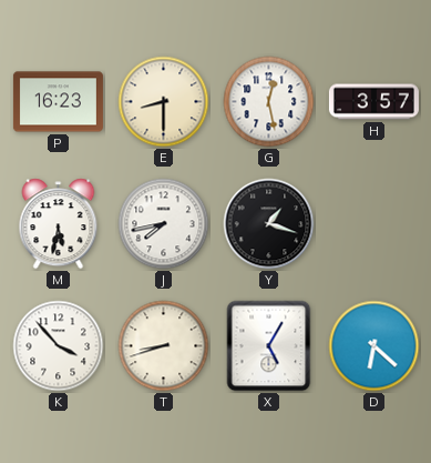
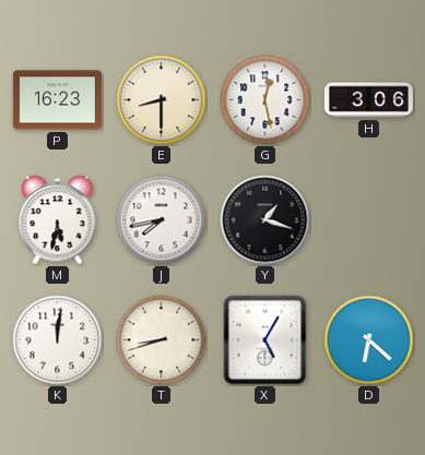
H: 3:57 -> 3:06 (368, 100)
K: 3:53 -> 12:01 (58, 340)
